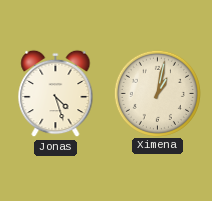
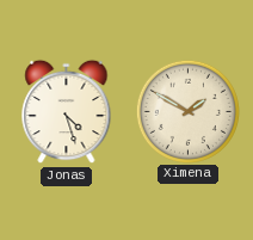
Ximena: 1:02 -> 1:50 (187, 111)
